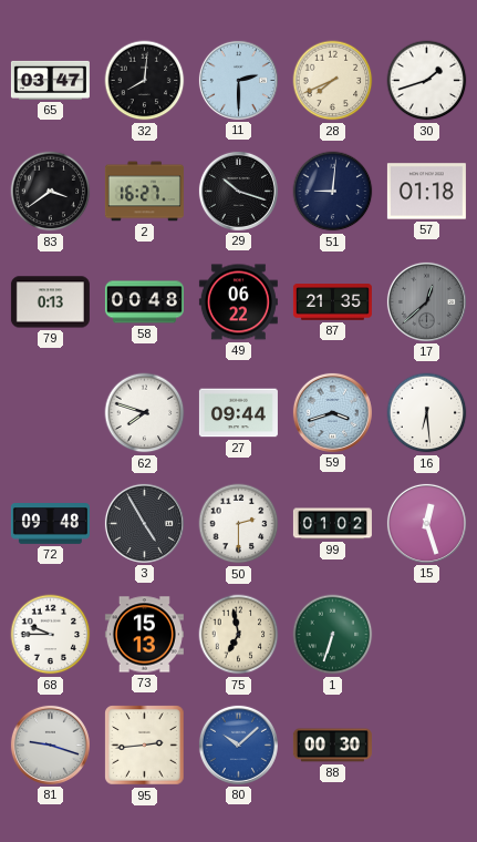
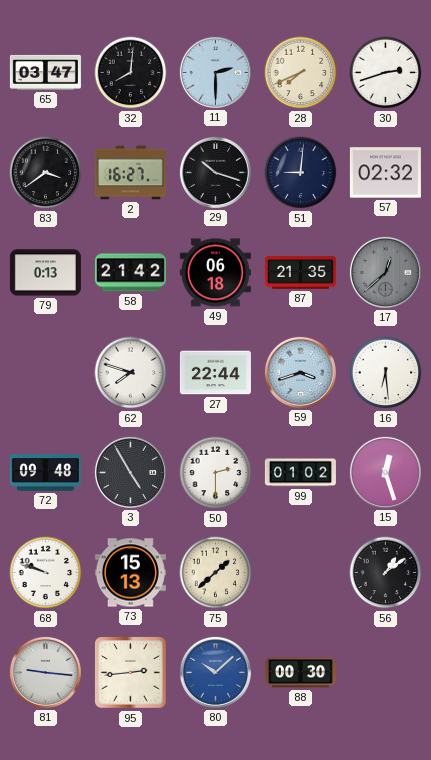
30: 1:42 -> 2:42 (386, 73)
57: 01:18 -> 02:32 (385, 173)
58: 00:48 -> 21:42 (130, 273)
49: 06:22 -> 06:18 (215, 273)
27: 09:44 -> 22:44 (215, 373)
68: 9:45 -> 9:48 (46, 573)
75: 6:58 -> 1:38 (216, 573)
1: 6:33 -> none (333, 635)
56: none -> 1:09 (386, 573)
81: 9:18 -> 9:16 (45, 672)
